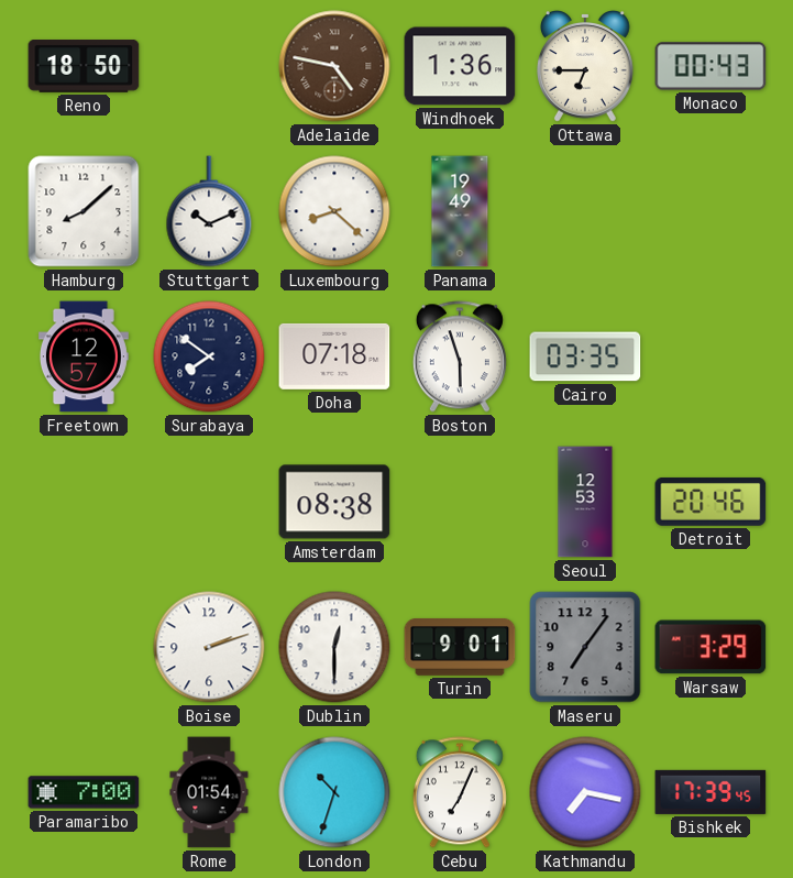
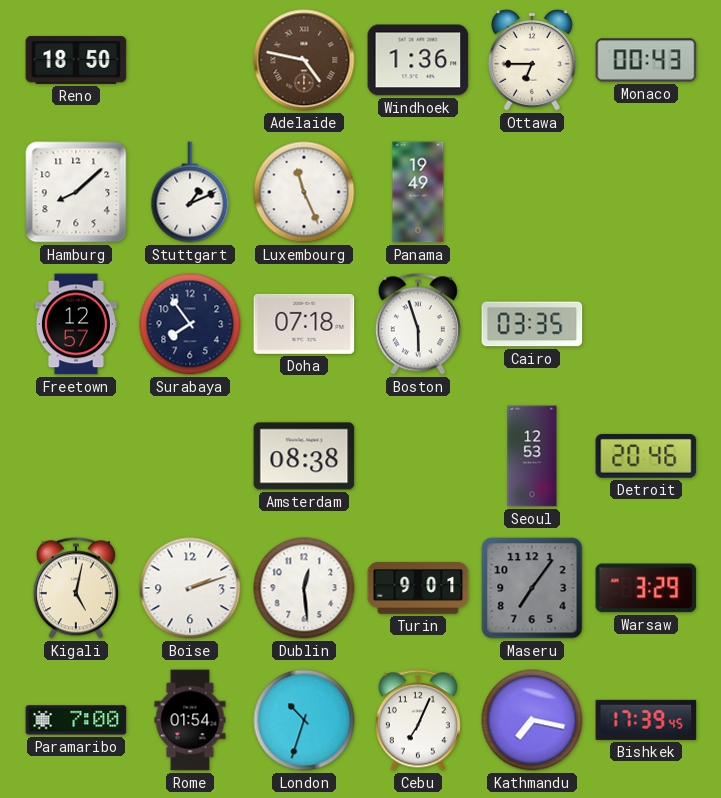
Stuttgart: 10:11 -> 1:11 (190, 192)
Luxembourg: 8:22 -> 11:26 (304, 192)
Surabaya: 7:51 -> 7:54 (190, 324)
Kigali: none -> 5:02 (76, 588)
Dublin: 12:30 -> 12:29 (304, 588)
